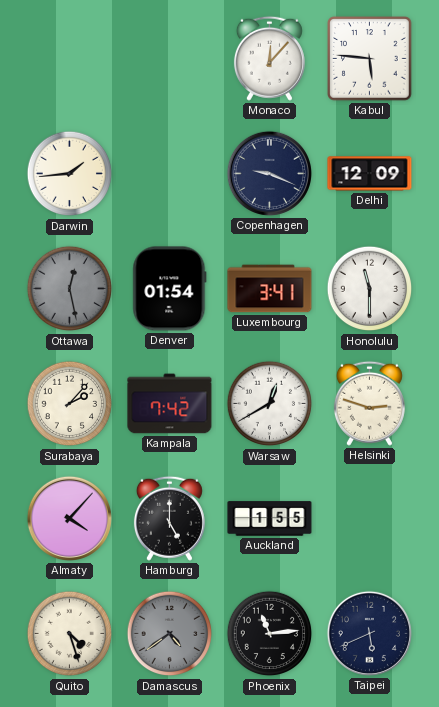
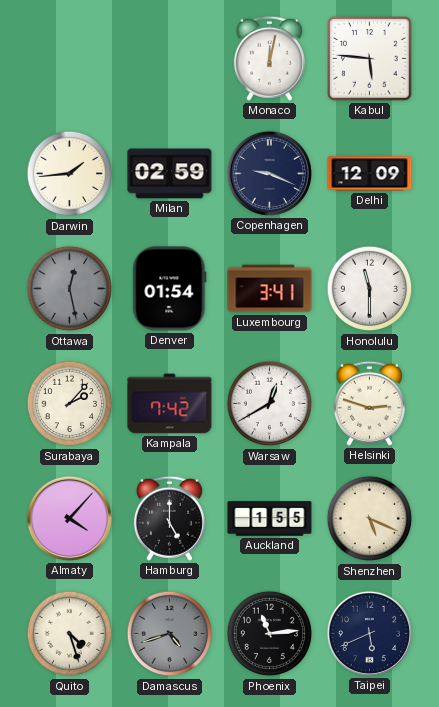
Monaco: 12:07 -> 12:02 (269, 58)
Milan: none -> 02:59 (170, 174)
Shenzhen: none -> 5:19 (370, 519)
Damascus: 4:39 -> 4:42 (170, 634)
